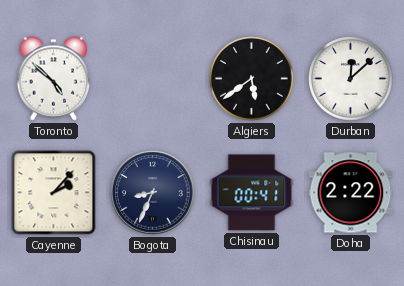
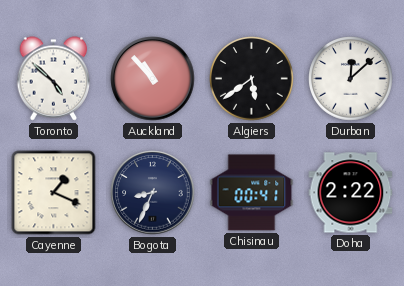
Auckland: none -> 10:53 (153, 79)
Cayenne: 2:07 -> 1:19 (54, 193)
